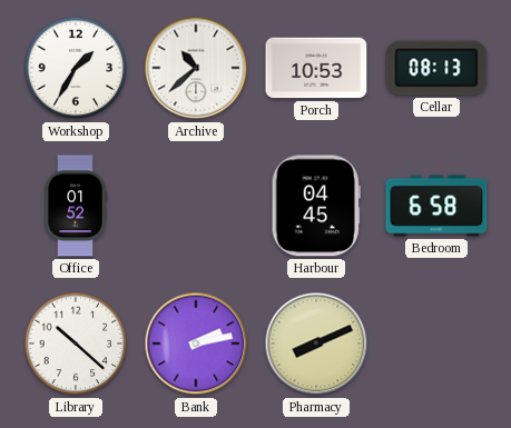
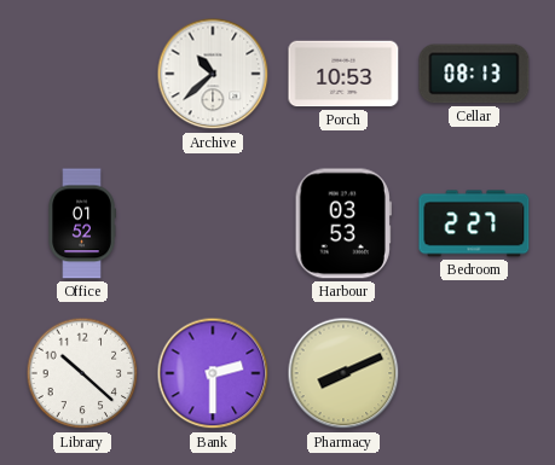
Workshop: 1:35 -> none (76, 68)
Harbour: 04:45 -> 03:53 (343, 223)
Bedroom: 6:58 -> 2:27 (474, 223)
Bank: 2:13 -> 2:30 (213, 373)
